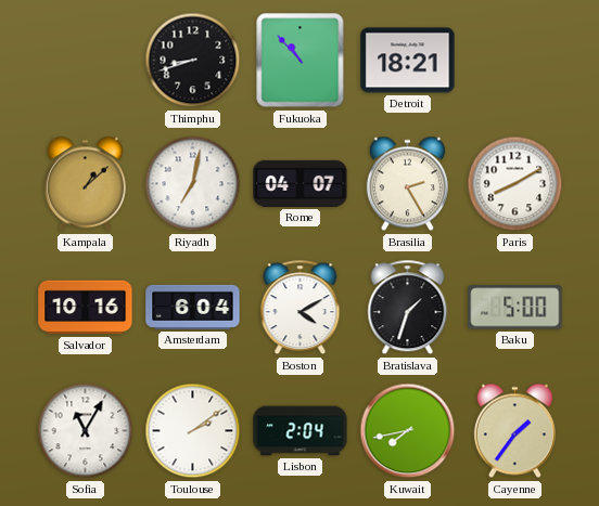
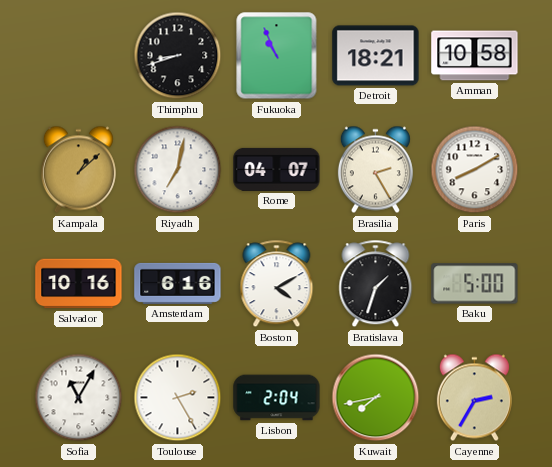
Fukuoka: 10:53 -> 10:56 (277, 56)
Amman: none -> 10:58 (475, 56)
Amsterdam: 6:04 -> 6:16 (178, 283)
Toulouse: 2:09 -> 2:25 (178, 398)
Cayenne: 1:36 -> 2:35 (474, 398)
